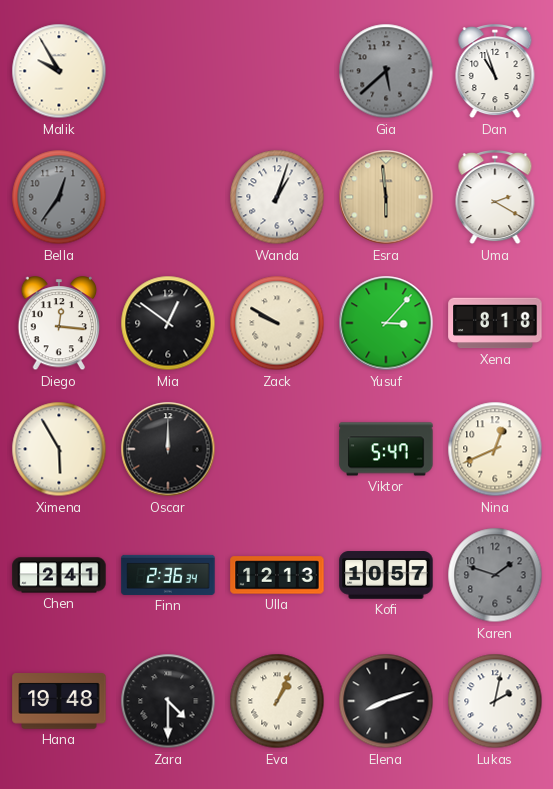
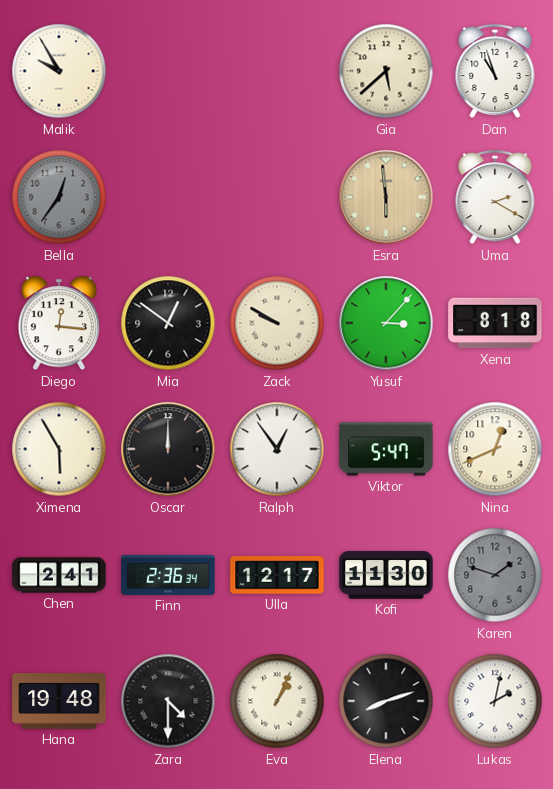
Gia dial: grey -> cream (386, 71)
Wanda: 1:03 -> none (277, 197)
Ralph: none -> 12:54 (277, 449)
Ulla: 12:13 -> 12:17 (277, 575)
Kofi: 10:57 -> 11:30 (386, 575)
